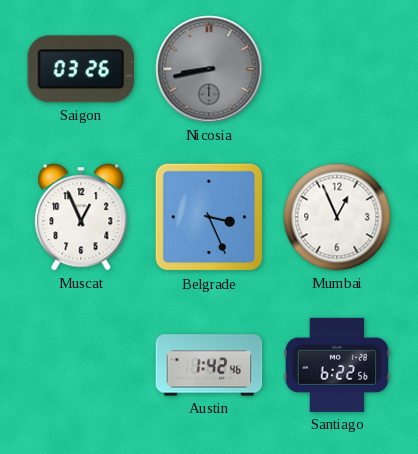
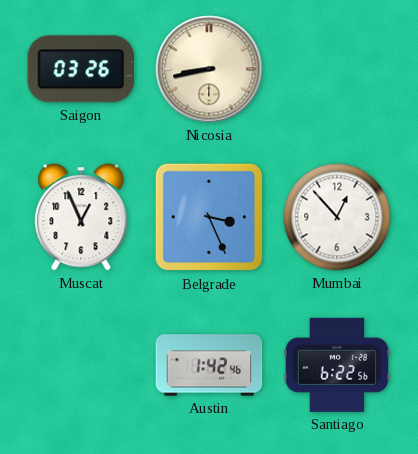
Nicosia dial: grey -> cream (209, 69)
Mumbai: 12:56 -> 12:53 (337, 217)
